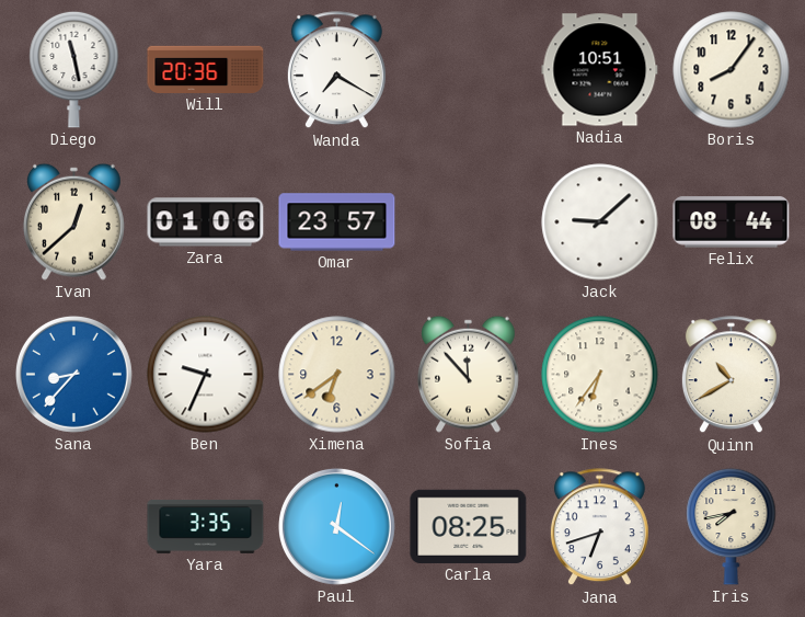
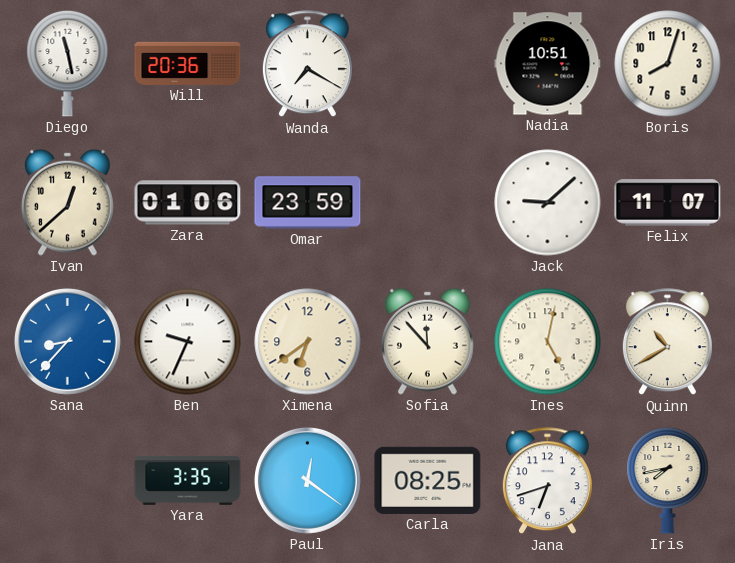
Boris: 8:06 -> 8:03 (668, 64)
Omar: 23:57 -> 23:59 (308, 203)
Felix: 08:44 -> 11:07 (668, 203)
Ines: 6:36 -> 5:02 (548, 342)
